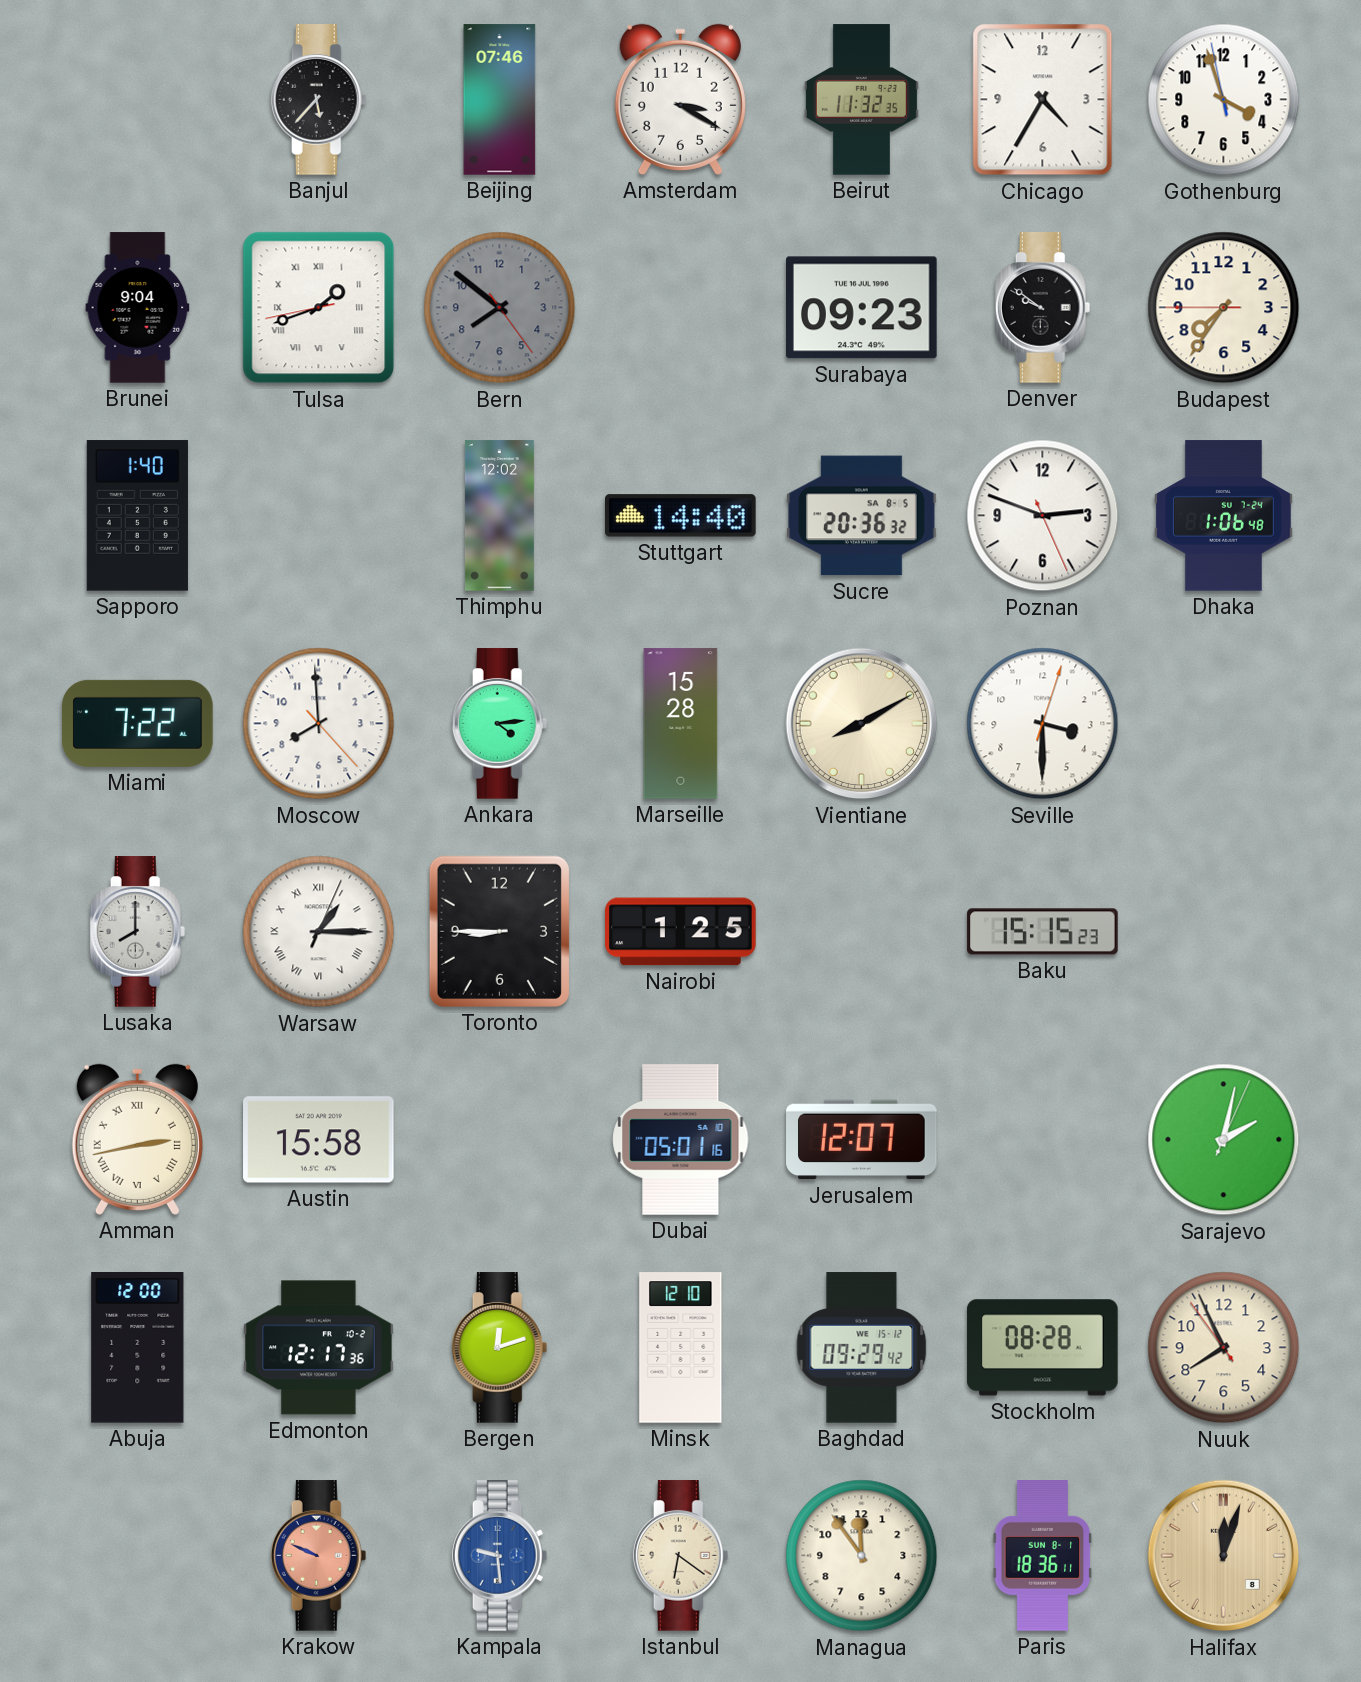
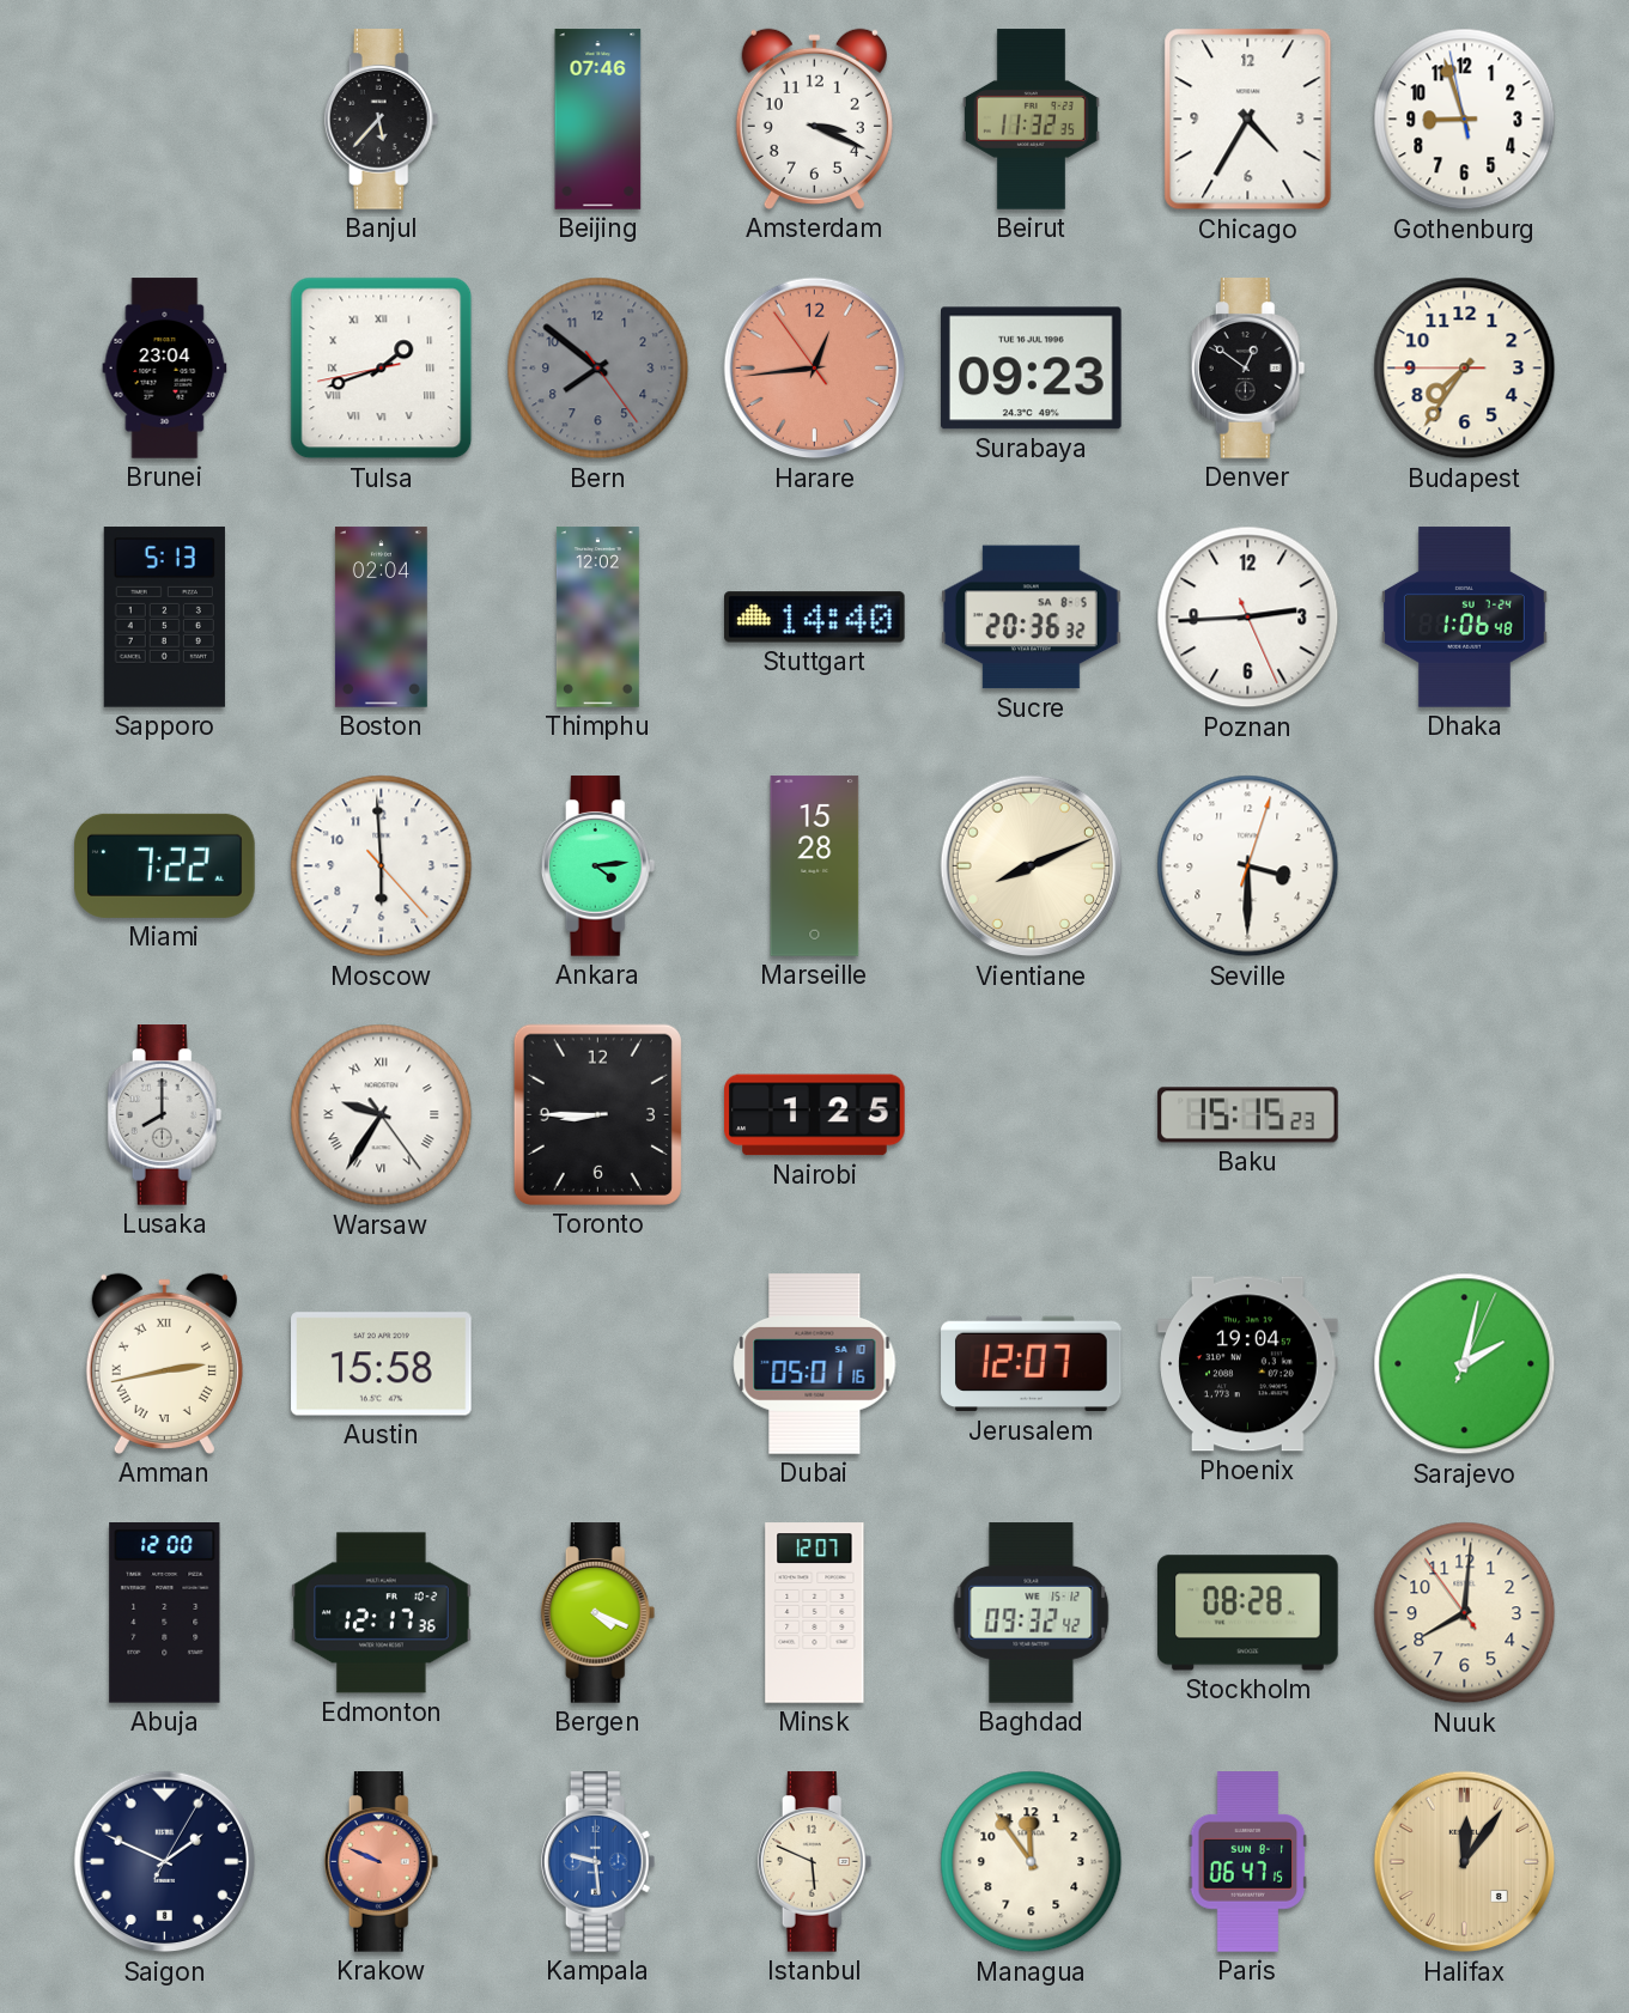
Amsterdam: 3:20 -> 3:19 (814, 118)
Gothenburg: 3:56 -> 8:56 (1465, 120)
Brunei: 9:04 -> 23:04 (165, 369)
Harare: none -> 12:43 (815, 369)
Denver: 9:51 -> 12:51 (1248, 369)
Sapporo: 1:40 -> 5:13 (164, 618)
Boston: none -> 02:04 (381, 618)
Poznan: 2:48 -> 2:44 (1248, 618)
Moscow: 7:59 -> 5:59 (382, 866)
Vientiane: 8:10 -> 8:11 (1032, 866)
Warsaw: 1:15 -> 9:35 (382, 1115)
Phoenix: none -> 19:04 (1248, 1364)
Bergen: 12:12 -> 4:19 (598, 1613)
Minsk: 12:10 -> 12:07 (815, 1613)
Baghdad: 09:29 -> 09:32 (1032, 1613)
Nuuk: 7:55 -> 8:00 (1465, 1613)
Saigon: none -> 1:49 (165, 1862)
Istanbul: 6:21 -> 5:49 (815, 1862)
Paris: 18:36 -> 06:47 (1248, 1862)
Halifax: 12:03 -> 12:06 (1465, 1862)
